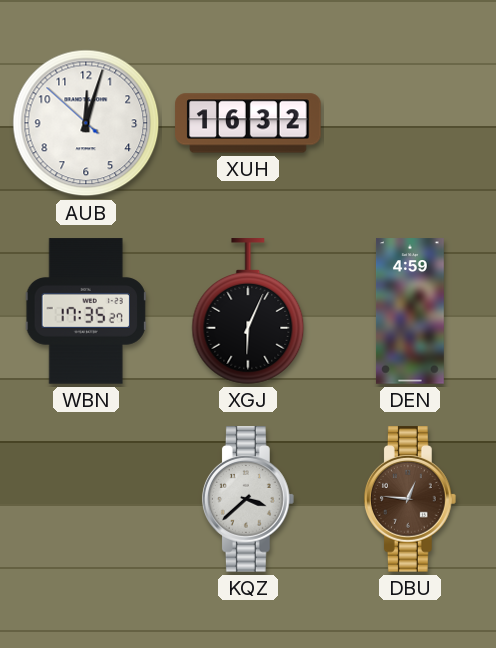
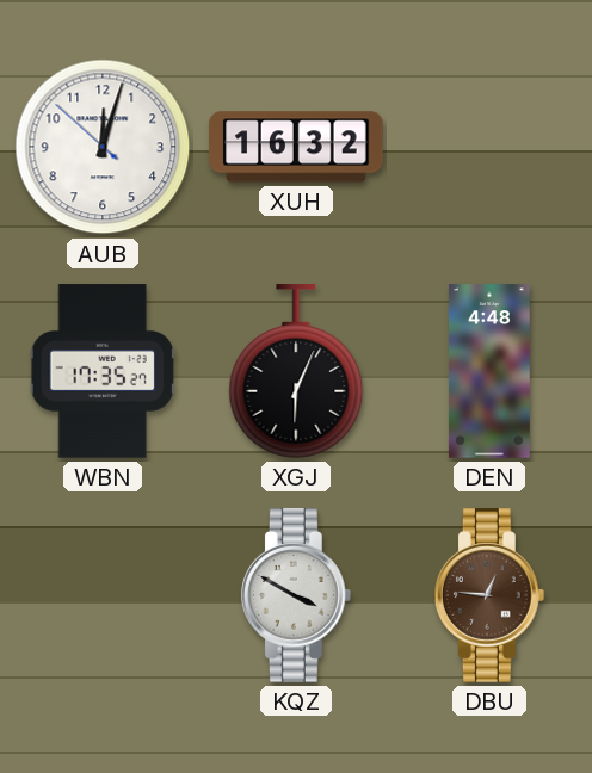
DEN: 4:59 -> 4:48 (489, 371)
KQZ: 3:38 -> 3:50 (296, 595)
